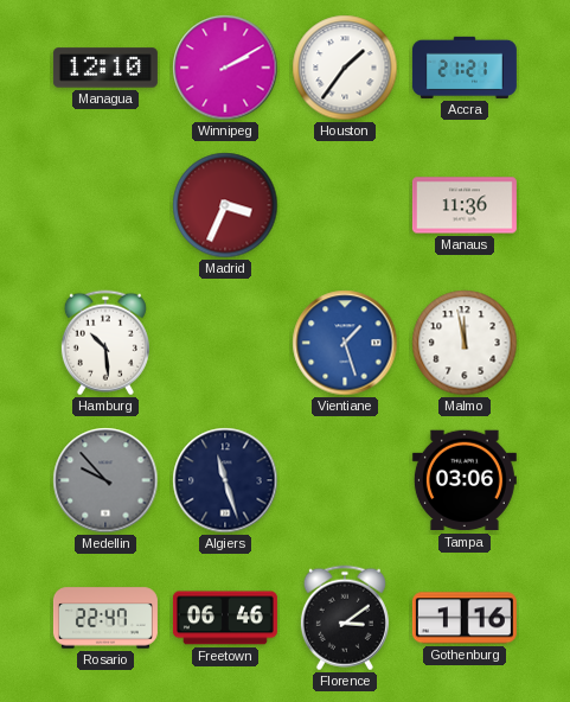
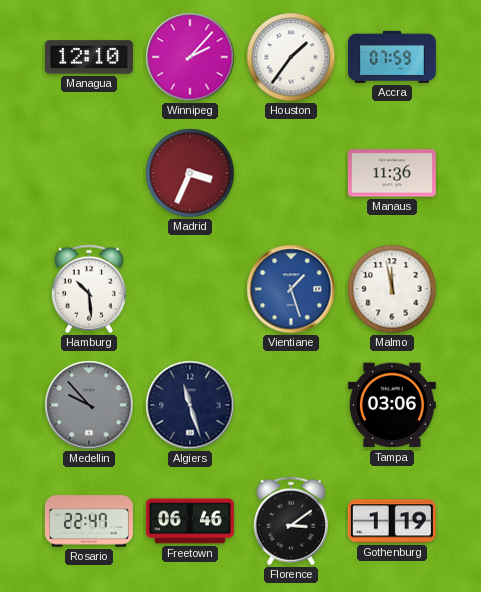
Winnipeg: 2:10 -> 2:07 (190, 57)
Accra: 21:21 -> 07:59 (392, 57)
Gothenburg: 1:16 -> 1:19 (392, 521)
